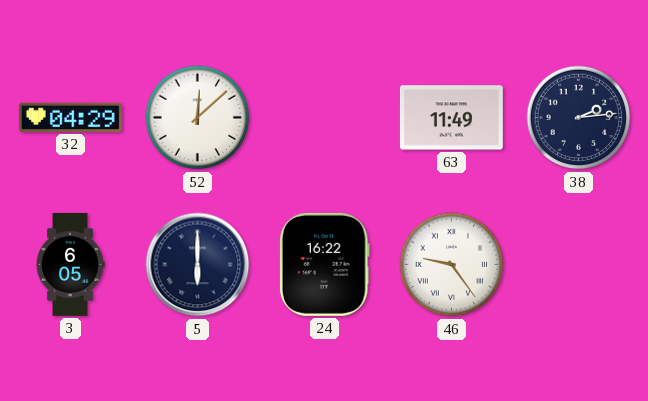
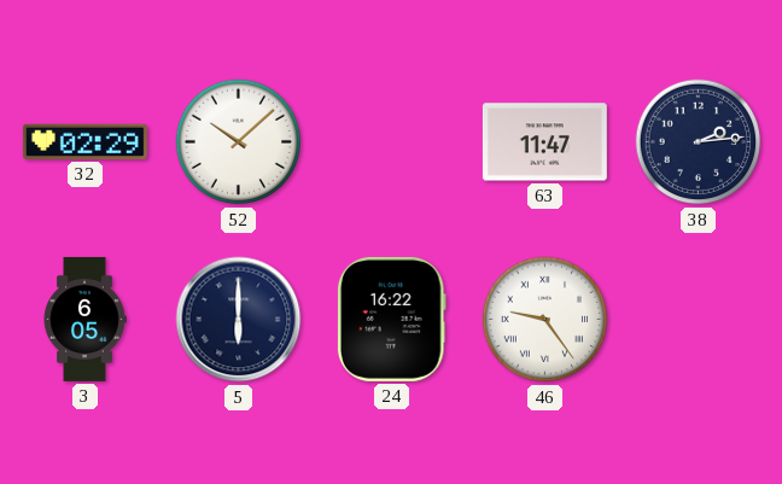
32: 04:29 -> 02:29 (84, 141)
52: 12:08 -> 10:08 (239, 142)
63: 11:49 -> 11:47 (544, 142)
